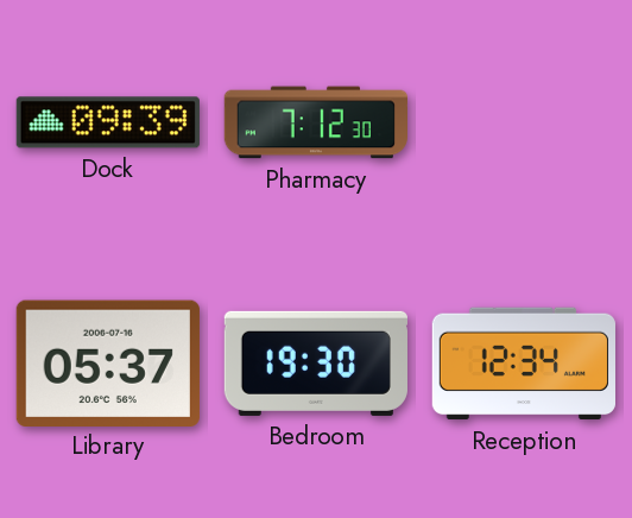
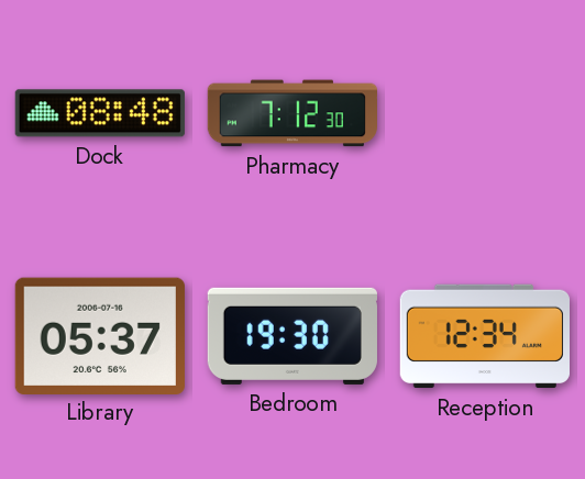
Dock: 09:39 -> 08:48 (100, 113)
